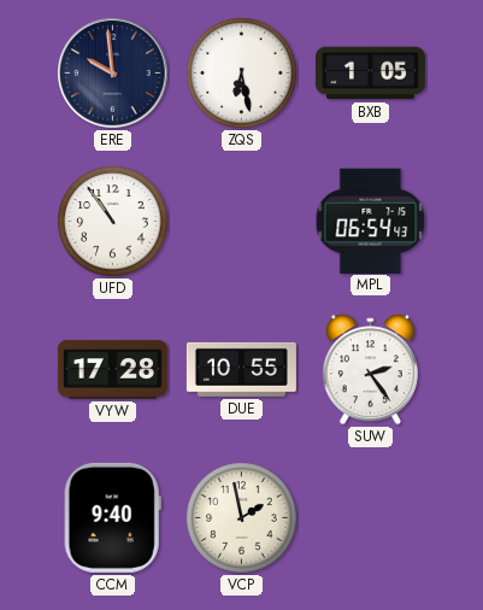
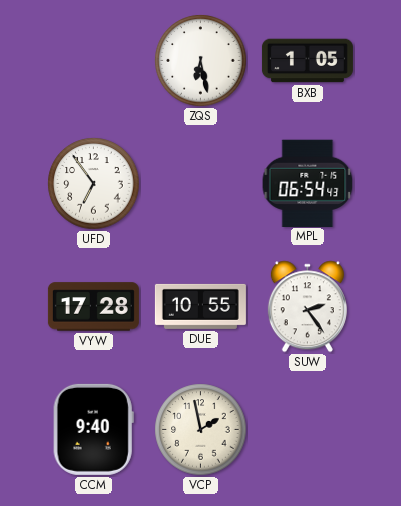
ERE: 9:59 -> none (113, 74)
UFD: 10:54 -> 6:54 (94, 184)
